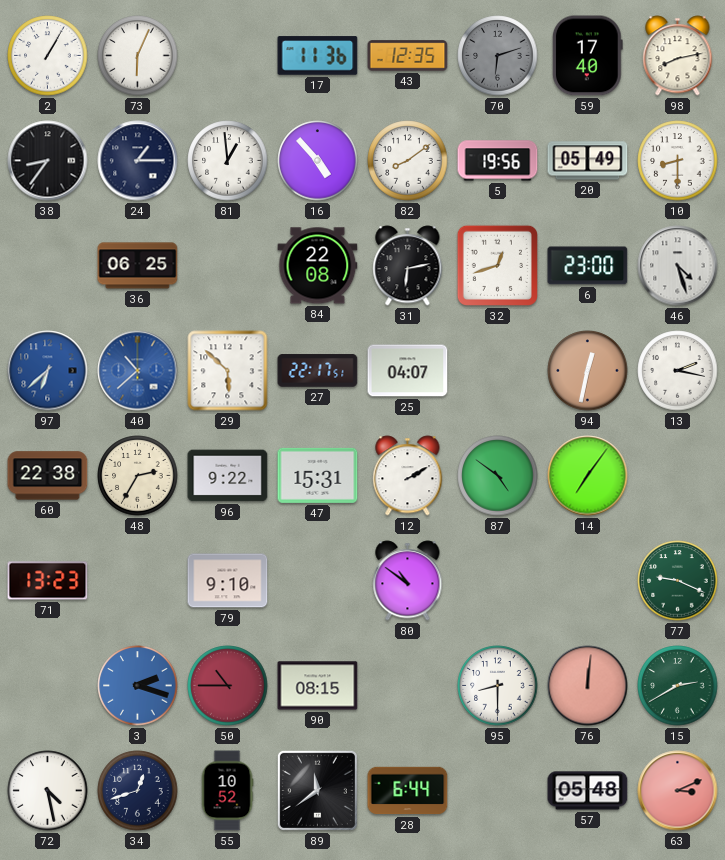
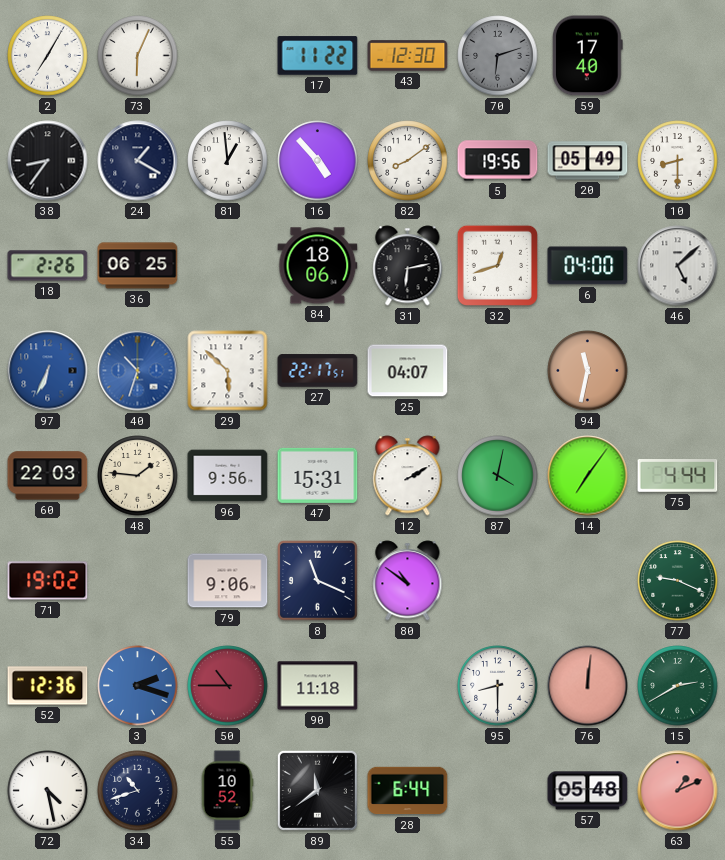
2: 1:05 -> 7:05 (48, 56)
17: 11:36 -> 11:22 (318, 56)
43: 12:35 -> 12:30 (408, 56)
98: 8:13 -> none (678, 56)
24: 1:15 -> 1:20 (138, 161)
18: none -> 2:26 (48, 266)
84: 22:08 -> 18:06 (318, 266)
6: 23:00 -> 04:00 (588, 266)
46: 4:27 -> 5:08 (678, 266)
97: 6:38 -> 6:34 (48, 371)
40: 10:38 -> 10:33 (138, 371)
94: 12:32 -> 11:32 (588, 371)
13: 2:17 -> none (678, 371)
60: 22:38 -> 22:03 (48, 476)
48: 2:35 -> 1:46 (138, 476)
96: 9:22 -> 9:56 (228, 476)
87: 4:51 -> 4:02 (498, 476)
75: none -> 4:44 (678, 476)
71: 13:23 -> 19:02 (48, 581)
79: 9:10 -> 9:06 (228, 581)
8: none -> 11:19 (317, 580)
52: none -> 12:36 (48, 686)
90: 08:15 -> 11:18 (318, 686)
34: 12:42 -> 10:42 (138, 791)
63: 3:11 -> 1:11 (678, 791)
